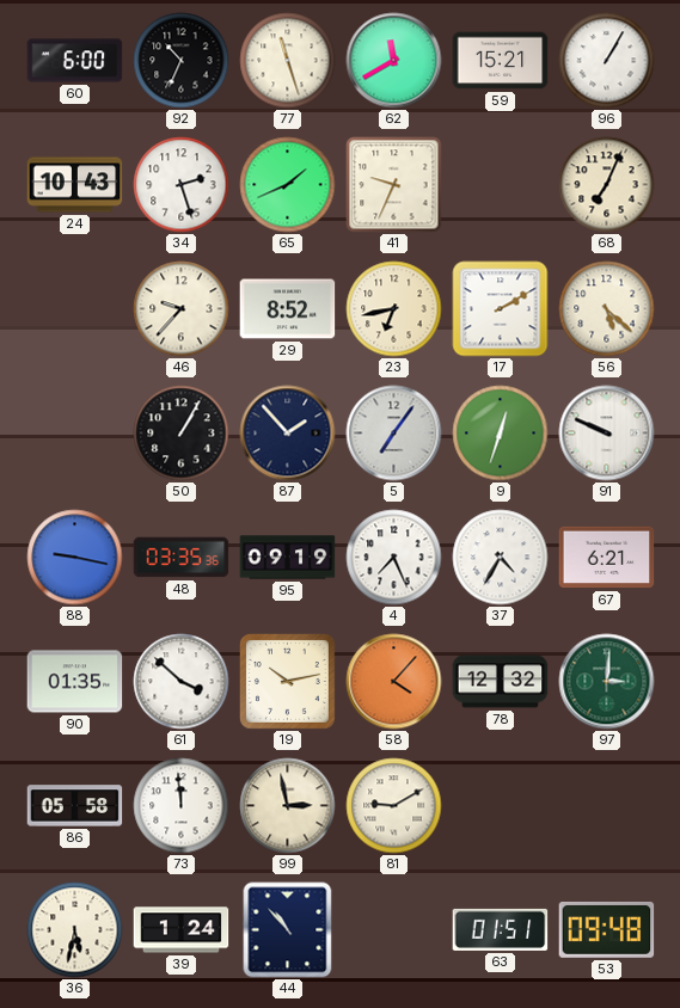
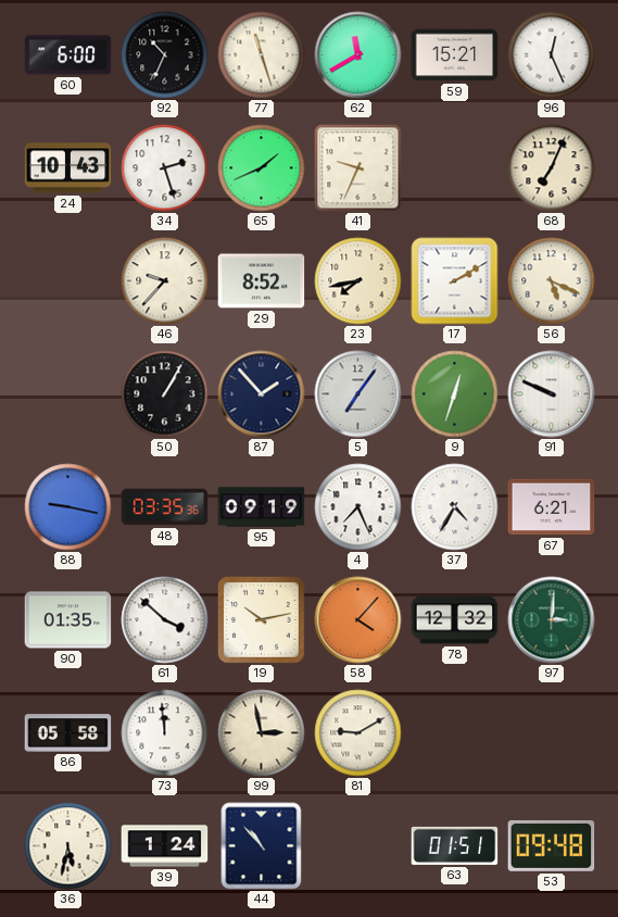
96: 1:05 -> 12:26 (552, 55)
23: 6:43 -> 7:43 (358, 281)
56: 5:22 -> 5:19 (552, 281)
